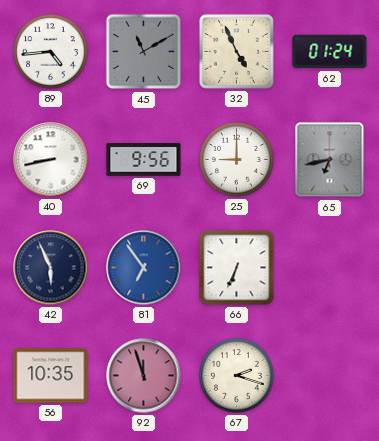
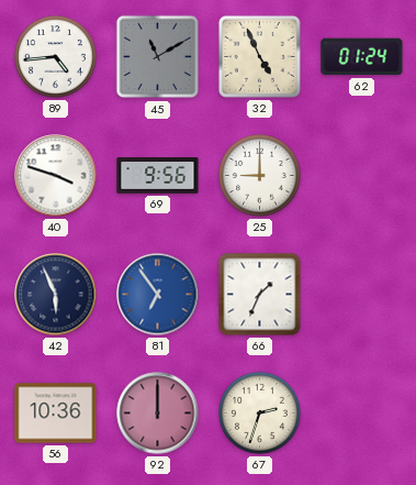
40: 8:43 -> 3:48 (56, 176)
65: 6:43 -> none (330, 160)
66: 6:34 -> 1:34 (260, 295)
56: 10:35 -> 10:36 (56, 414)
92: 11:57 -> 12:00 (158, 414)
67: 2:18 -> 2:33 (260, 414)
